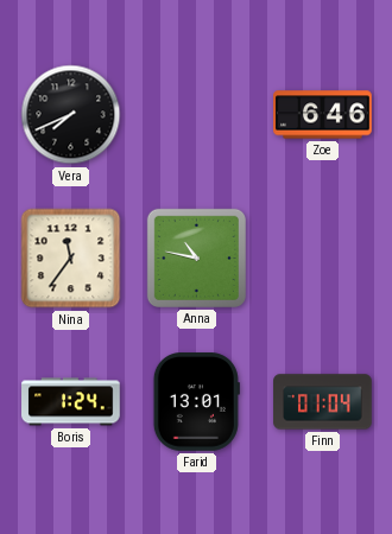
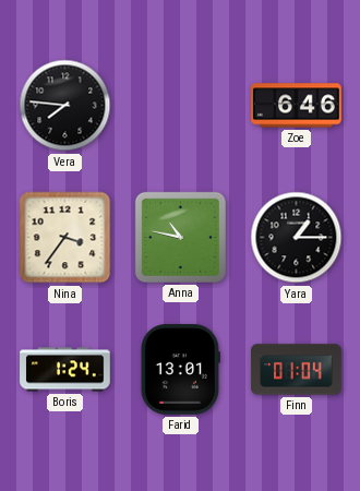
Vera: 7:41 -> 7:46 (65, 106)
Nina: 11:36 -> 3:36 (65, 238)
Yara: none -> 1:15 (297, 238)
